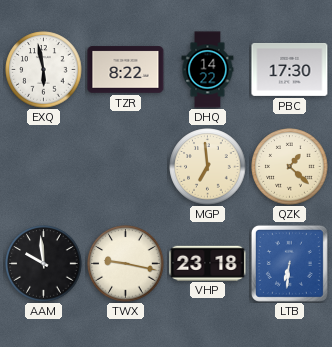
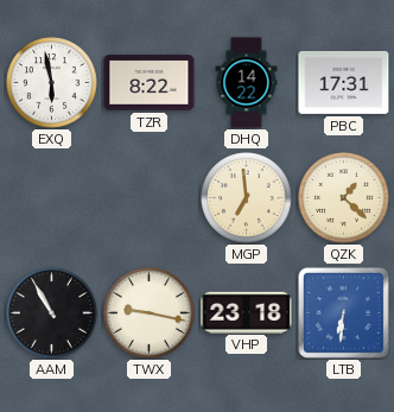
PBC: 17:30 -> 17:31 (344, 82)
AAM: 9:59 -> 10:55 (52, 313)
